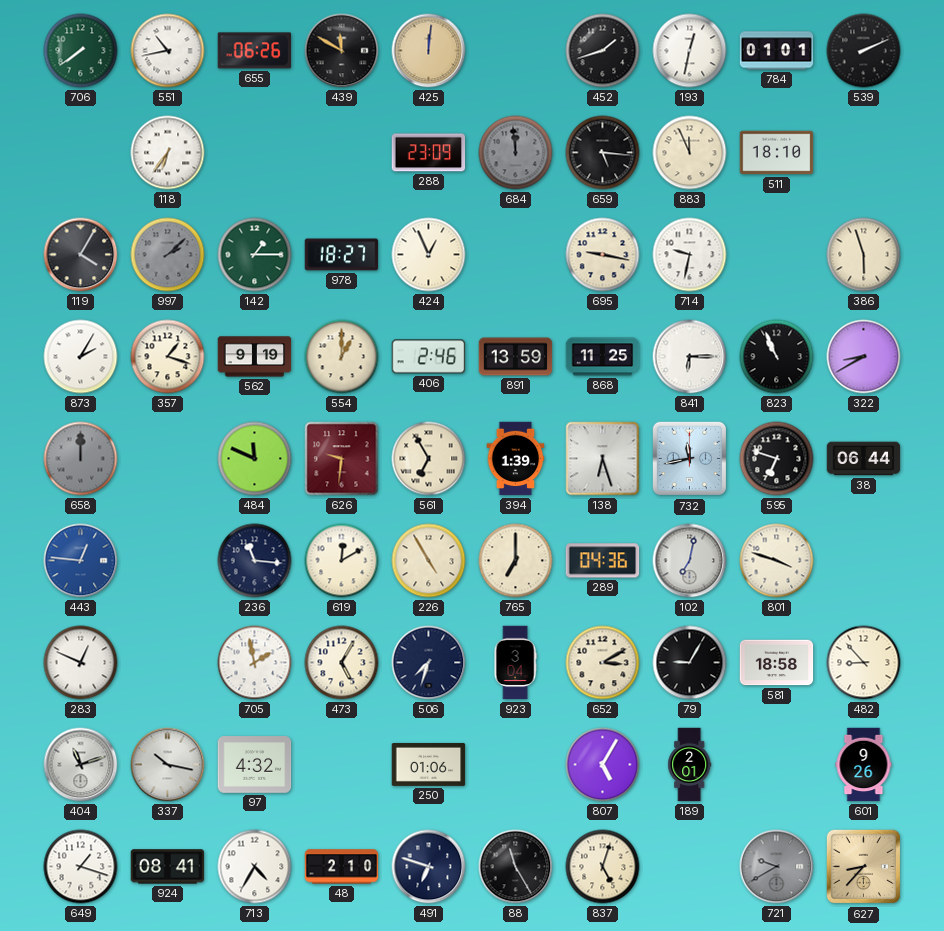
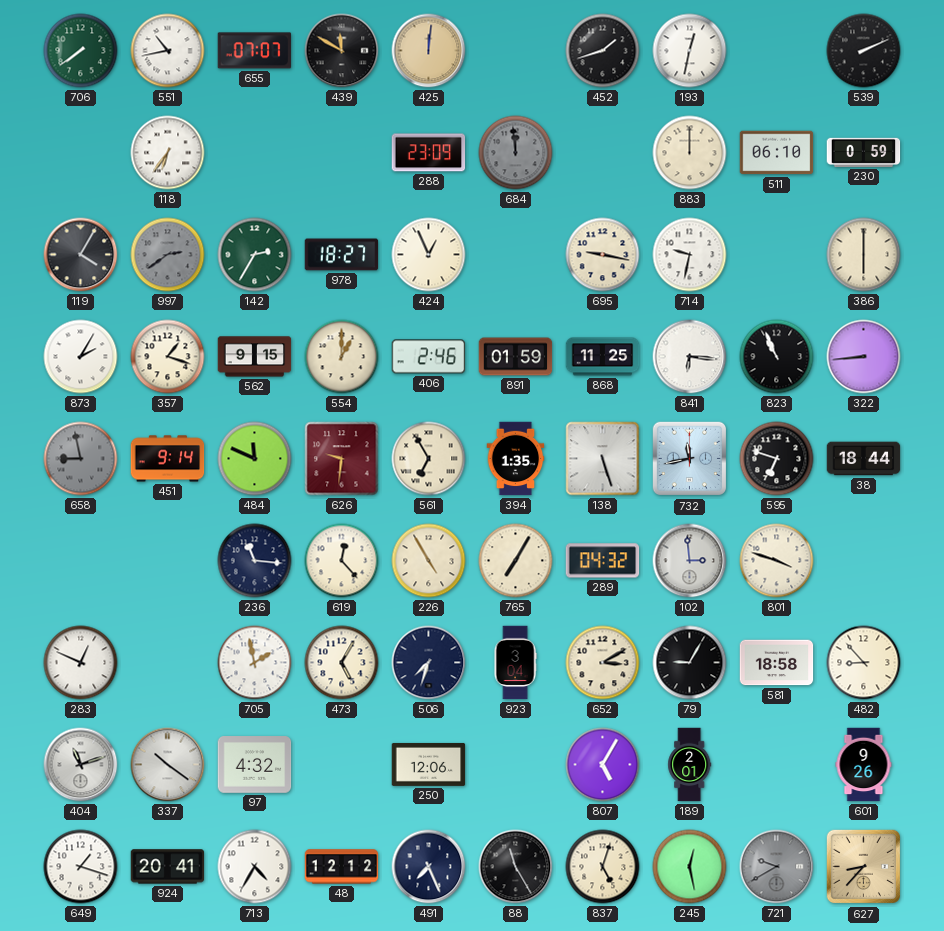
655: 06:26 -> 07:07 (255, 51)
784: 01:01 -> none (777, 51)
659: 5:16 -> none (603, 153)
883: 11:56 -> 12:00 (690, 153)
511: 18:10 -> 06:10 (777, 153)
230: none -> 0:59 (864, 152)
997: 2:08 -> 2:39 (168, 255)
142: 1:15 -> 2:35 (255, 255)
386: 5:57 -> 6:00 (864, 255)
562: 9:19 -> 9:15 (255, 357)
891: 13:59 -> 01:59 (516, 357)
841: 6:15 -> 6:16 (690, 357)
322: 8:40 -> 8:44 (864, 357)
658: 12:00 -> 8:58 (81, 459)
451: none -> 9:14 (168, 459)
394: 1:39 -> 1:35 (516, 459)
138: 6:27 -> 5:27 (603, 459)
38: 06:44 -> 18:44 (864, 459)
443: 12:46 -> none (81, 561)
619: 12:10 -> 12:23 (342, 561)
765: 7:00 -> 7:05 (516, 561)
289: 04:36 -> 04:32 (603, 561)
102: 7:02 -> 2:59 (690, 561)
337: 10:17 -> 10:21 (168, 765)
250: 01:06 -> 12:06 (429, 764)
924: 08:41 -> 20:41 (168, 867)
48: 2:10 -> 12:12 (342, 867)
491: 6:48 -> 7:26 (429, 867)
245: none -> 12:28 (690, 867)
